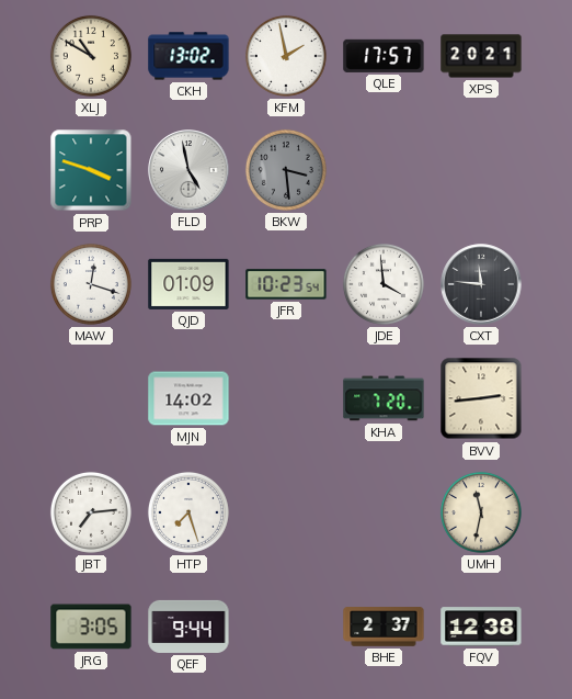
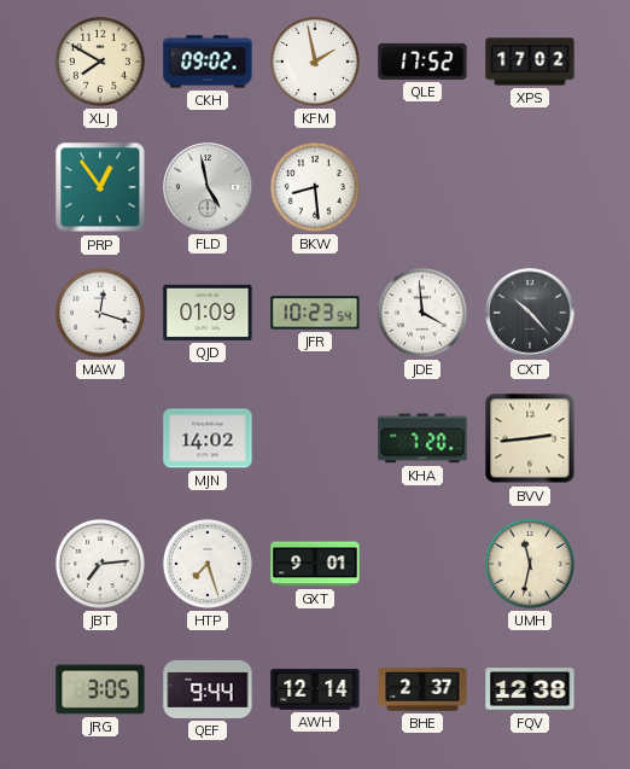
XLJ: 10:50 -> 7:50 (100, 62)
CKH: 13:02 -> 09:02 (208, 62)
QLE: 17:57 -> 17:52 (422, 62)
XPS: 20:21 -> 17:02 (530, 62)
PRP: 3:48 -> 12:54 (100, 187)
BKW: 3:29 -> 8:29 (315, 187)
BKW dial: grey -> white (315, 187)
CXT: 11:46 -> 10:23 (530, 313)
GXT: none -> 9:01 (315, 564)
AWH: none -> 12:14 (315, 689)
